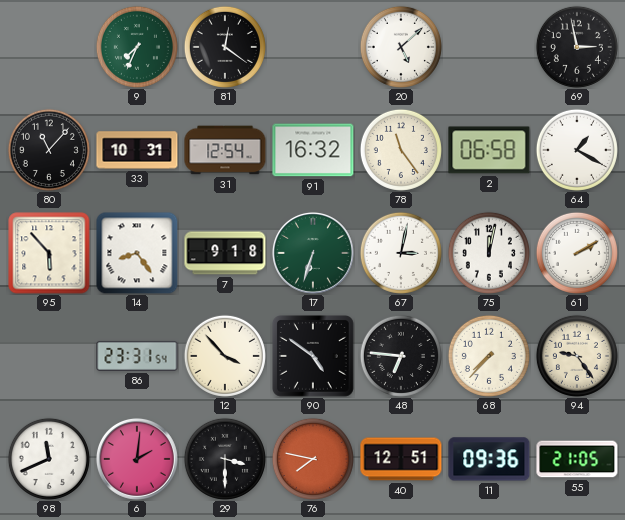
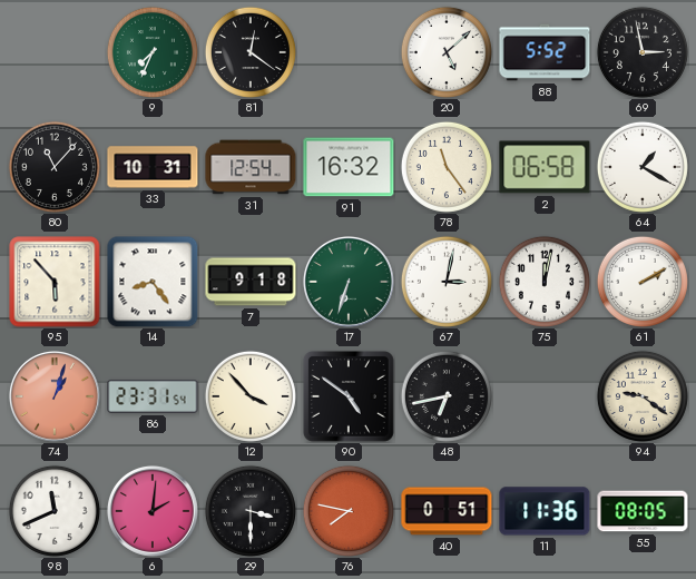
88: none -> 5:52 (545, 52)
74: none -> 1:03 (55, 396)
48: 6:46 -> 6:43 (447, 396)
68: 7:37 -> none (489, 356)
94: 9:24 -> 9:21 (643, 396)
40: 12:51 -> 0:51 (447, 511)
11: 09:36 -> 11:36 (545, 511)
55: 21:05 -> 08:05 (643, 511)
